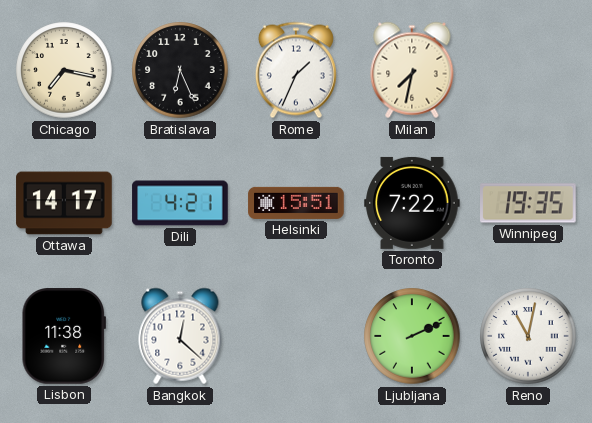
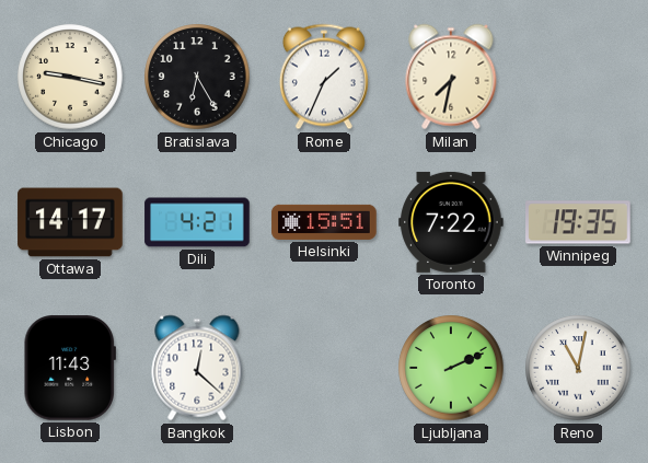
Chicago: 7:17 -> 9:17 (70, 77)
Bratislava: 6:26 -> 6:25 (197, 77)
Lisbon: 11:38 -> 11:43 (70, 368)
